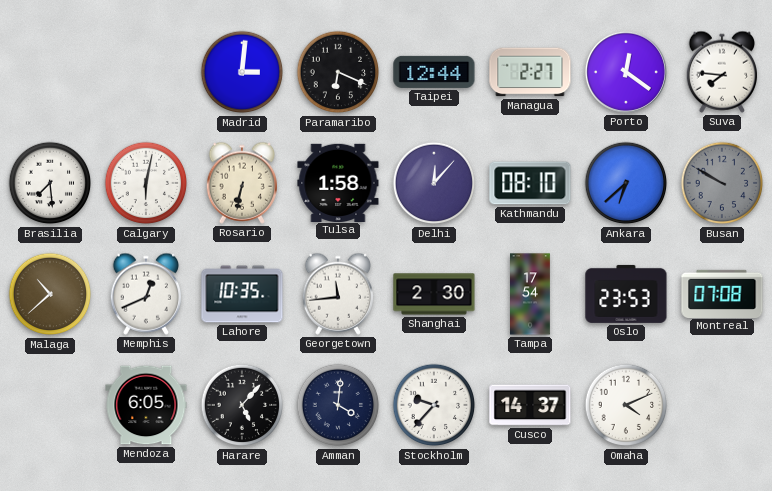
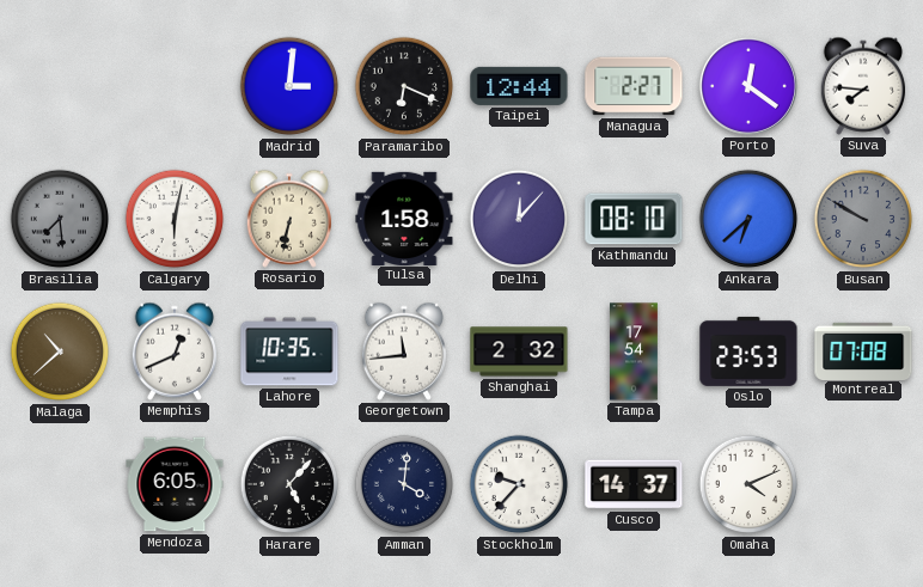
Brasilia dial: white -> grey (60, 219)
Shanghai: 2:30 -> 2:32 (519, 351)
